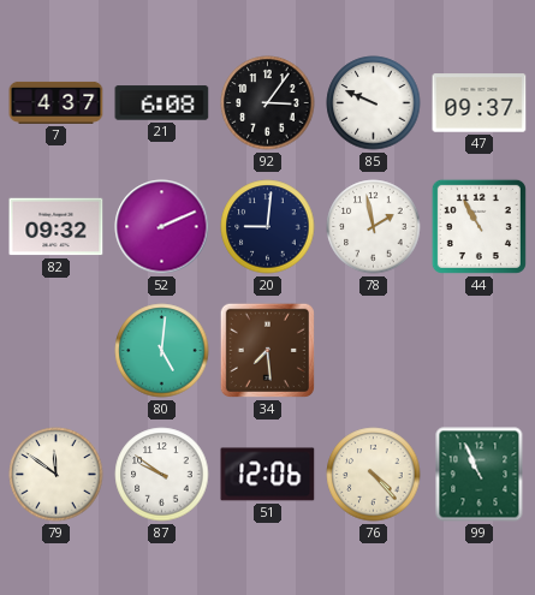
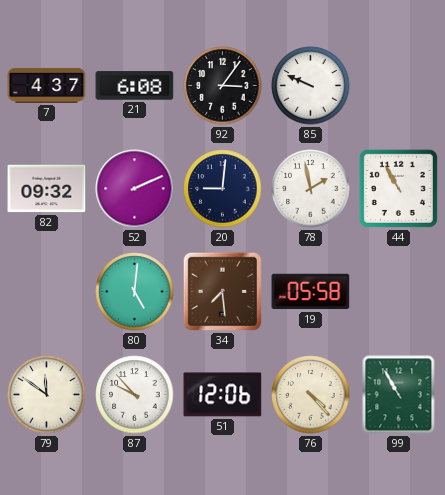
47: 09:37 -> none (480, 103)
19: none -> 05:58 (311, 292)
87: 9:51 -> 9:53 (135, 395)
99: 10:56 -> 10:55 (399, 395)
